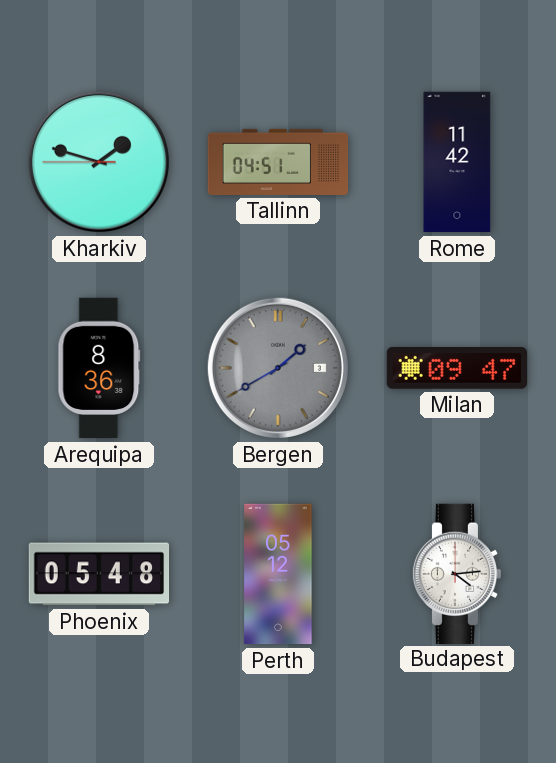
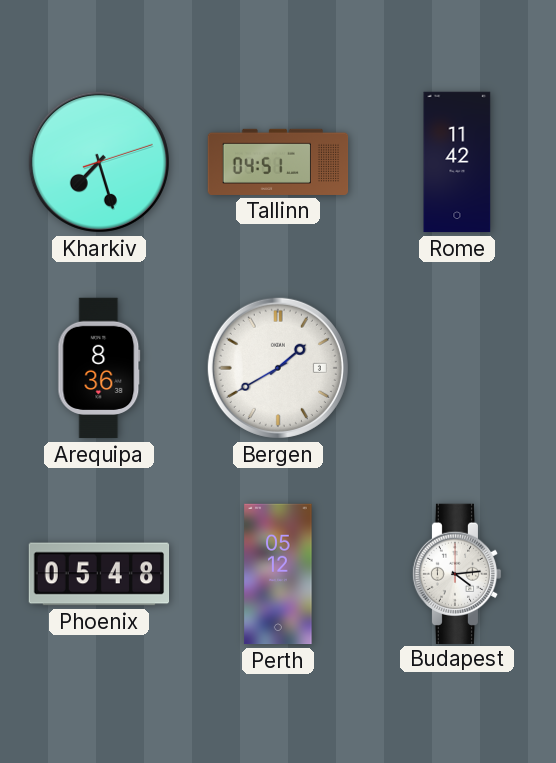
Kharkiv: 1:47 -> 7:27 (99, 162)
Bergen dial: grey -> white (278, 368)
Milan: 09:47 -> none (456, 369)
